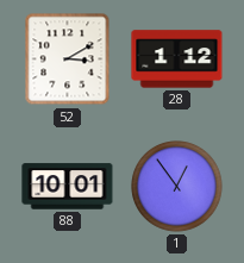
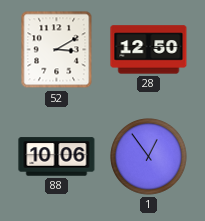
28: 1:12 -> 12:50 (149, 50)
88: 10:01 -> 10:06 (57, 157)
